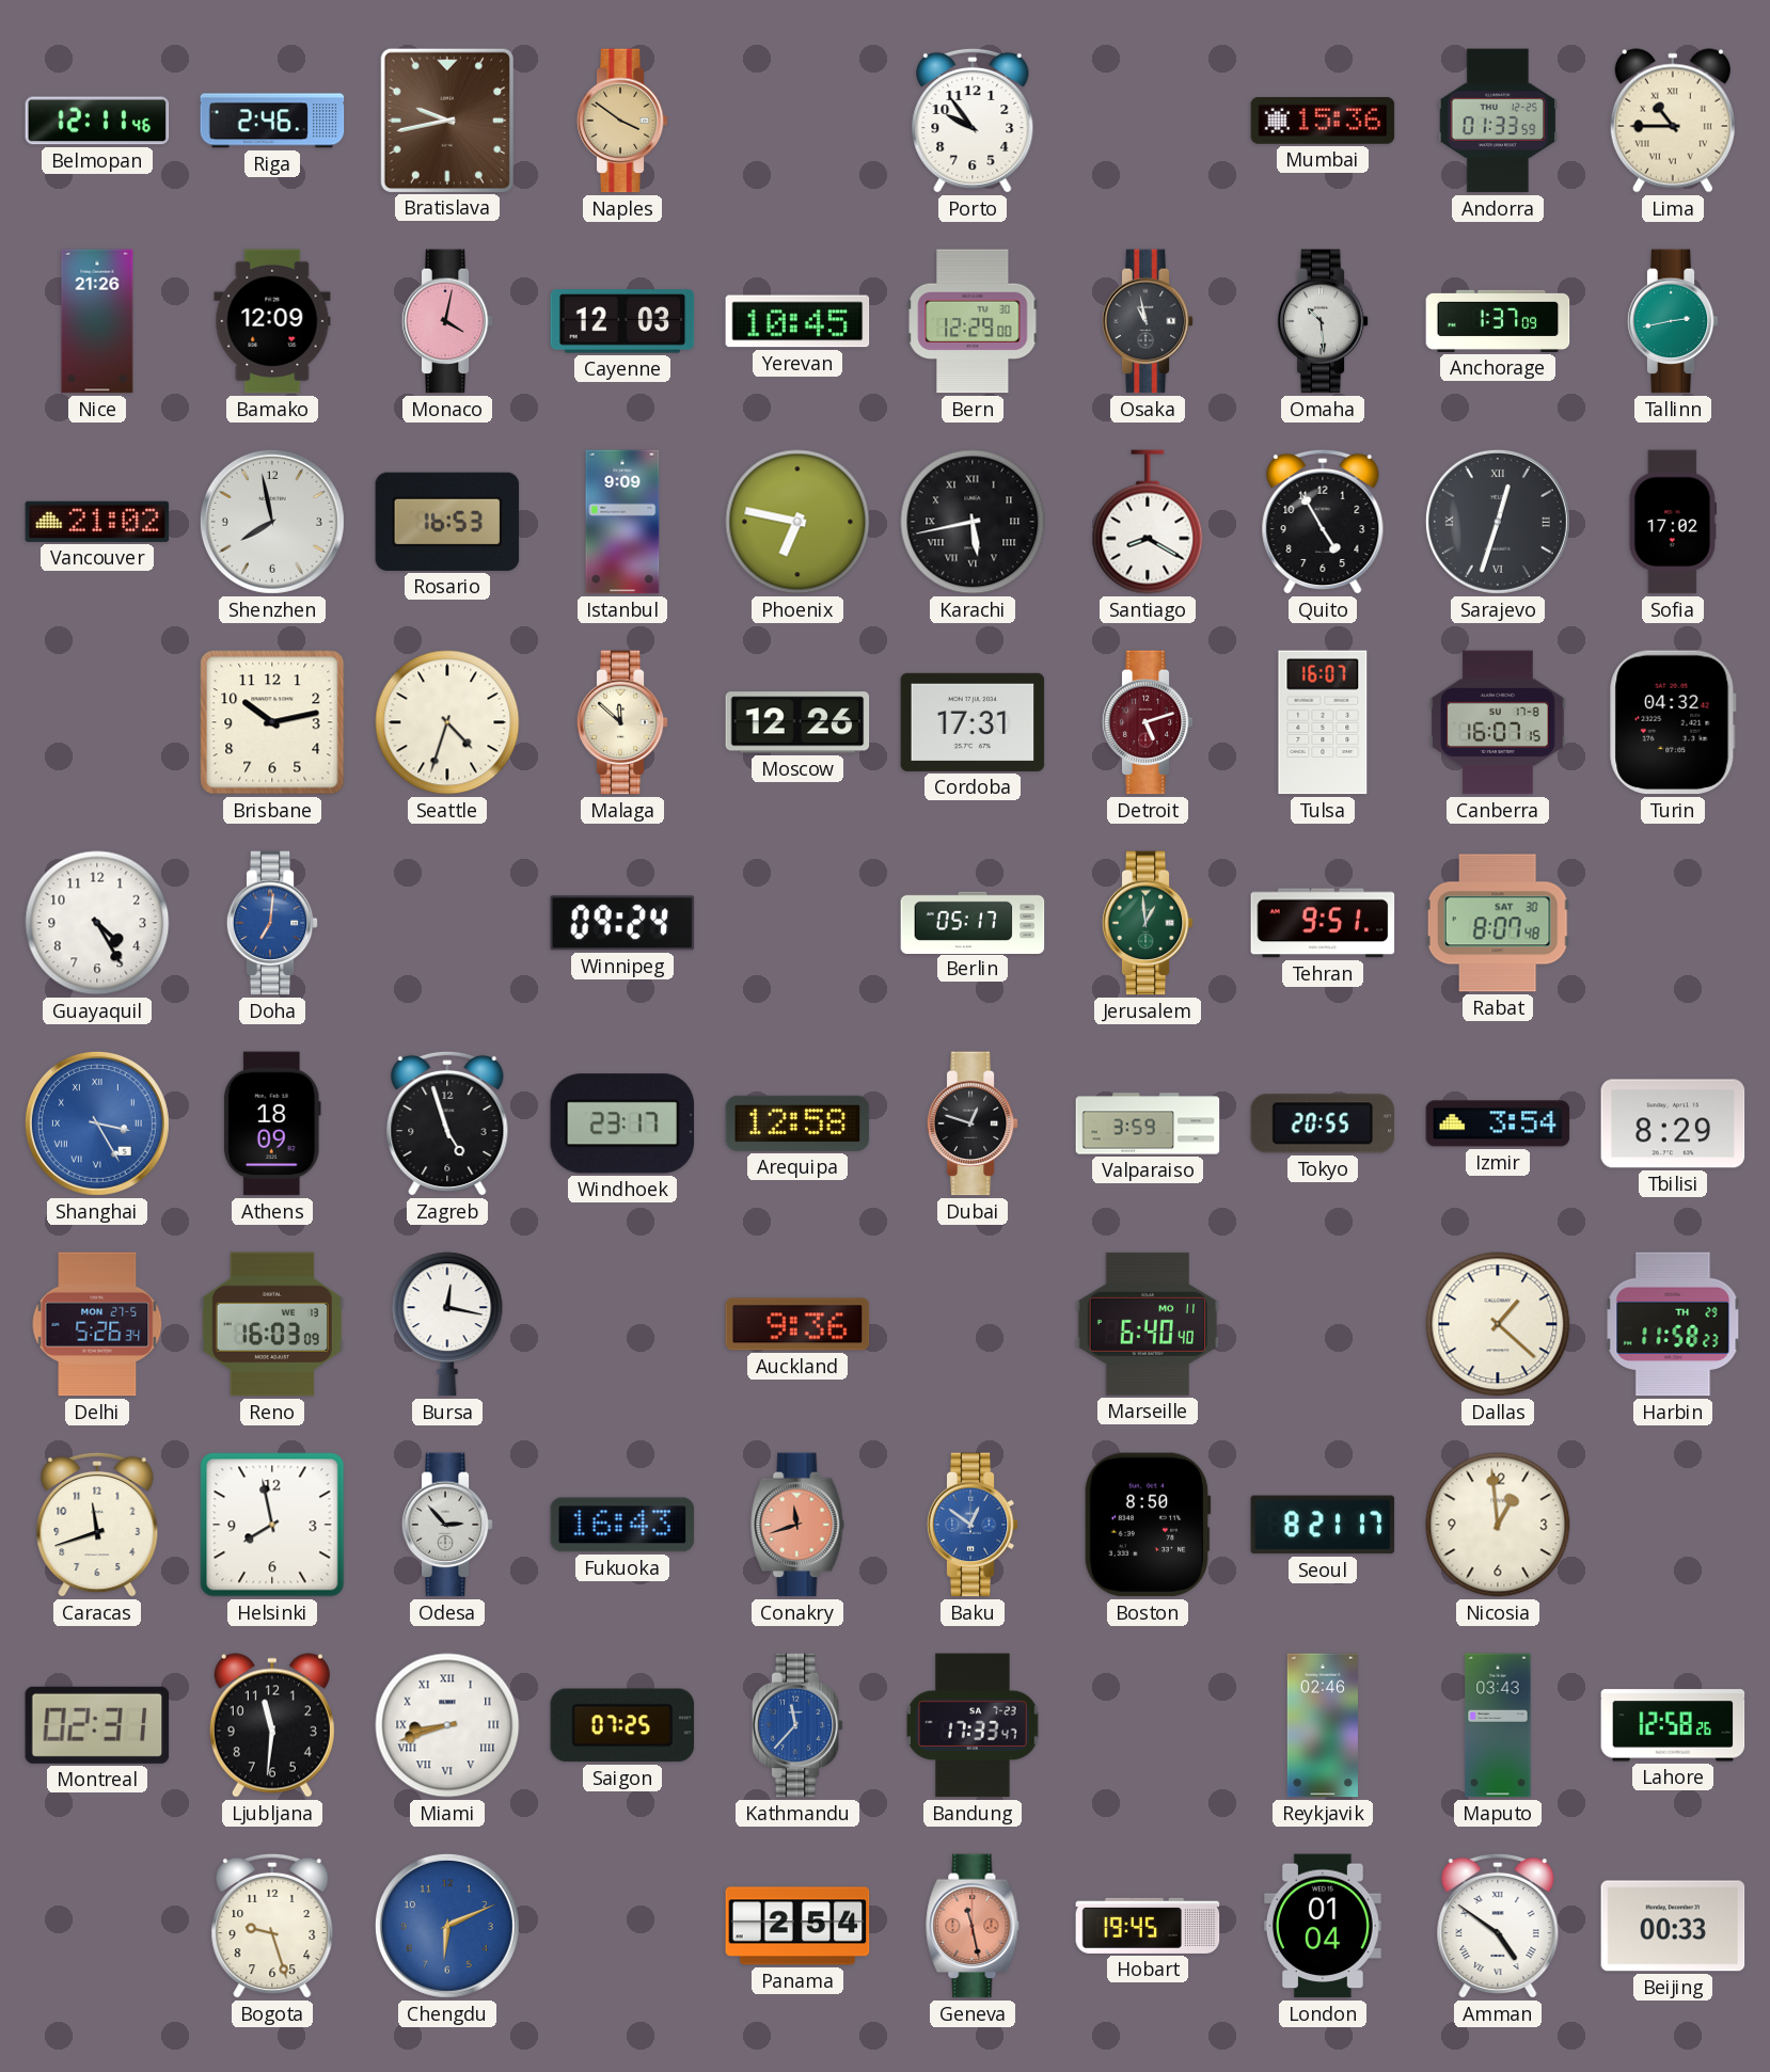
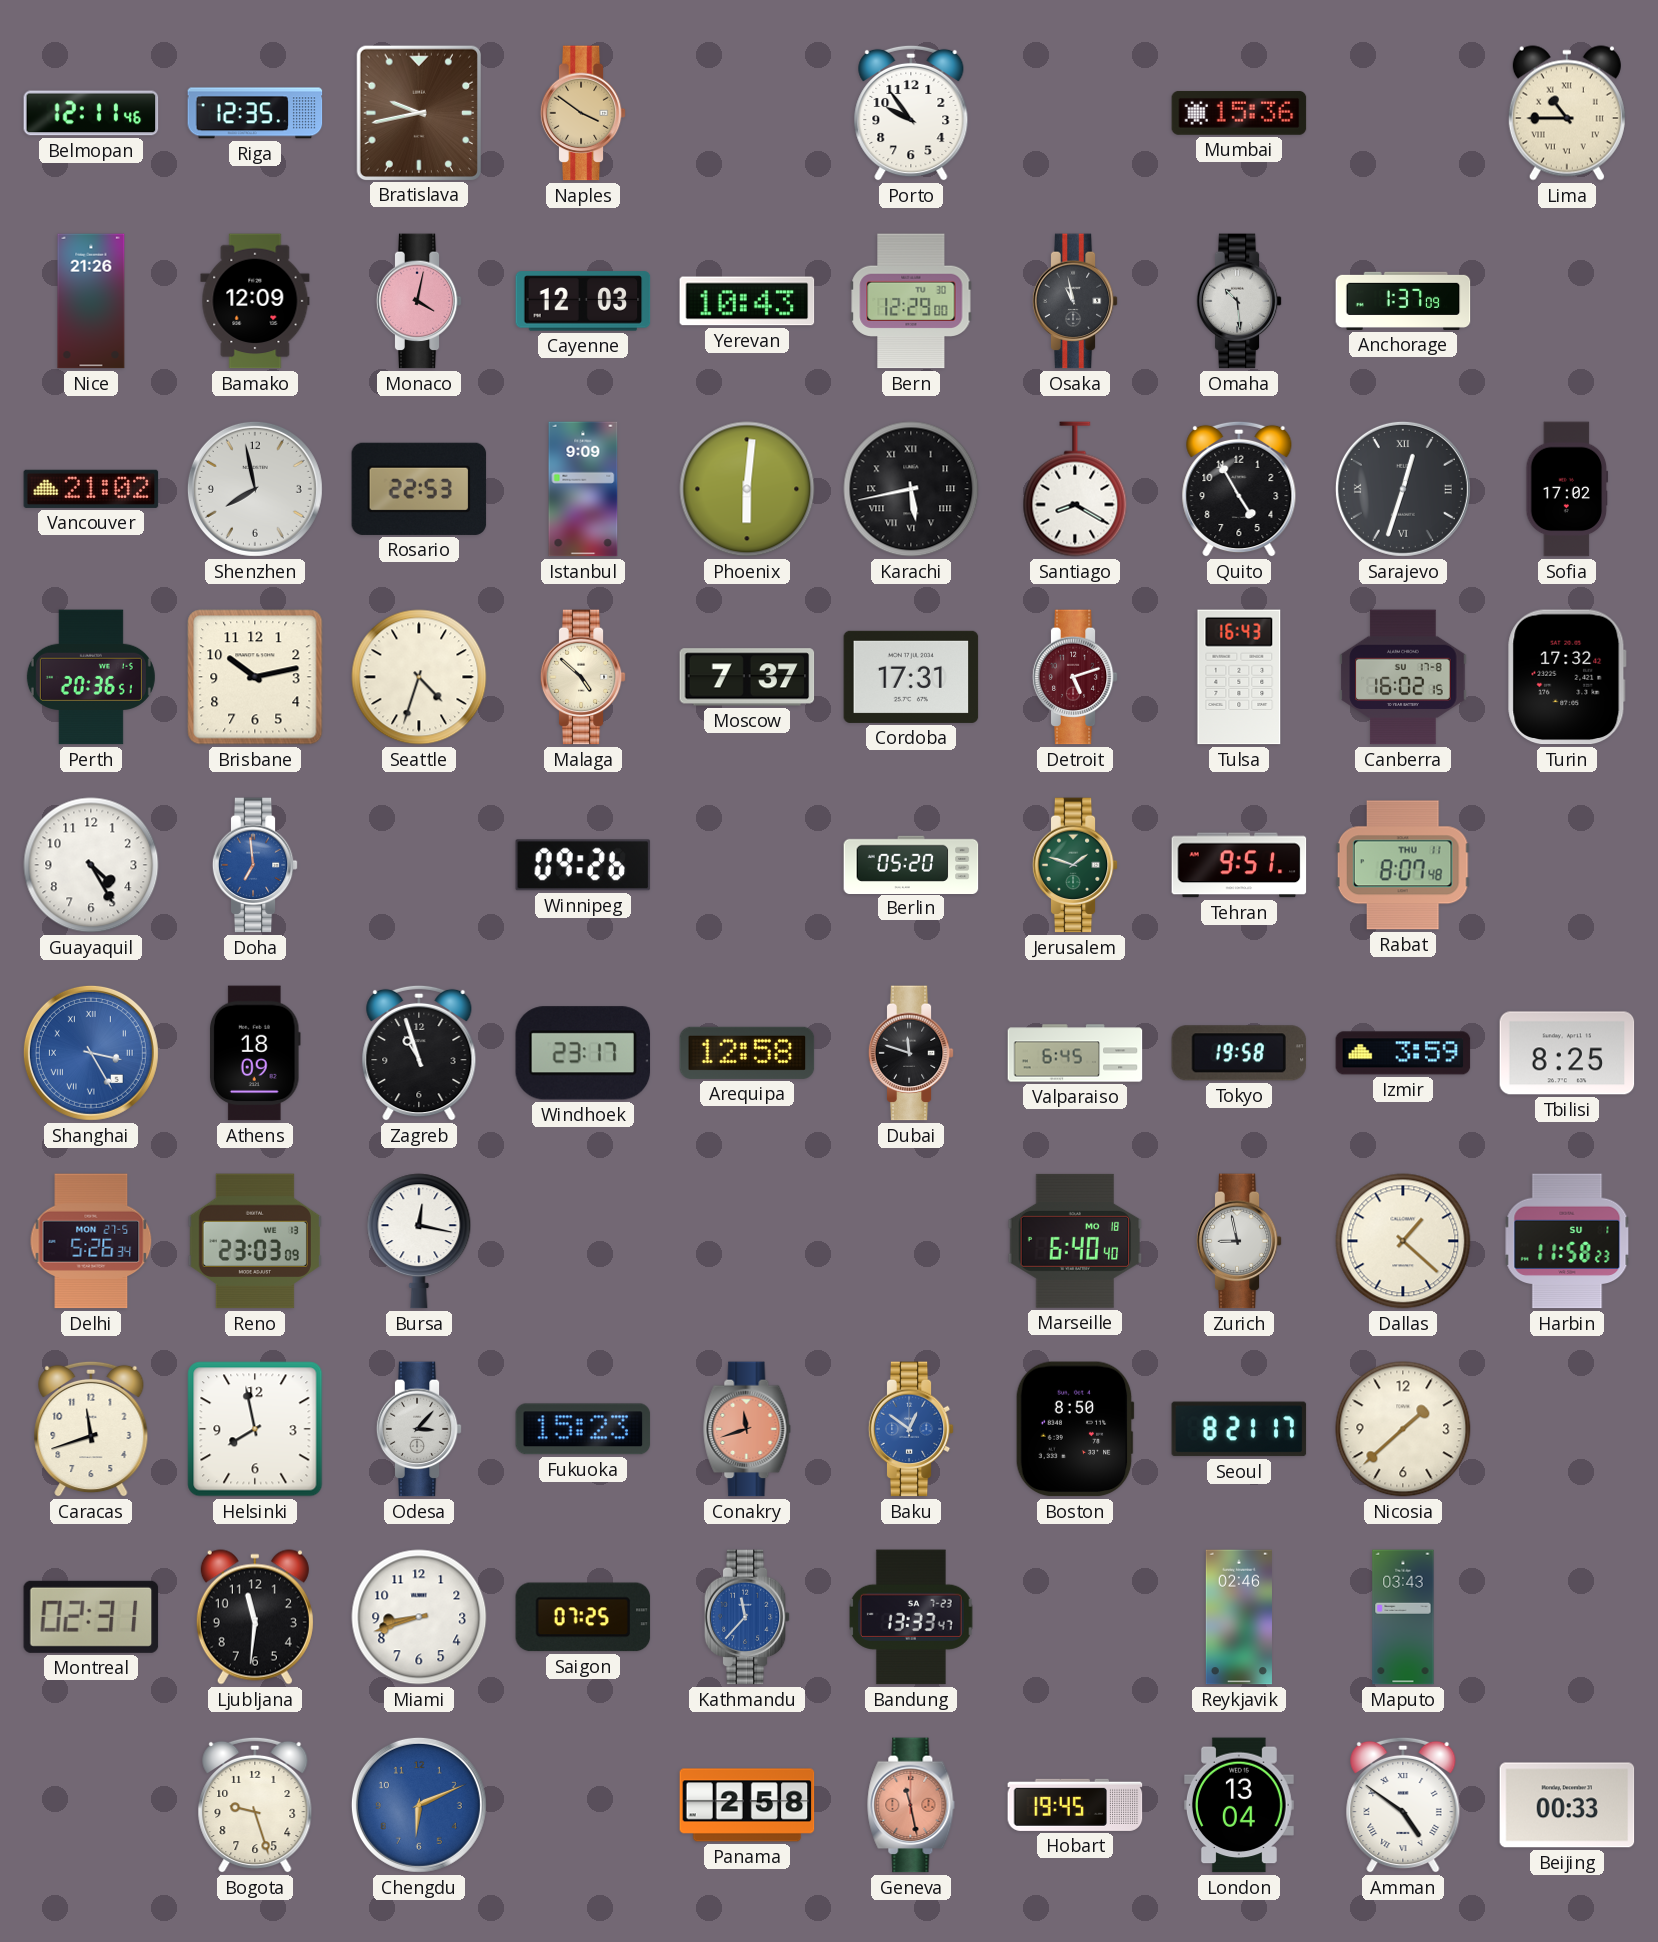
Riga: 2:46 -> 12:35 (255, 113)
Andorra: 01:33 -> none (1498, 121)
Yerevan: 10:45 -> 10:43 (747, 301)
Tallinn: 2:43 -> none (1673, 321)
Rosario: 16:53 -> 22:53 (419, 489)
Phoenix: 6:47 -> 6:01 (747, 489)
Perth: none -> 20:36 (91, 677)
Malaga: 11:52 -> 4:52 (583, 677)
Moscow: 12:26 -> 7:37 (747, 677)
Tulsa: 16:07 -> 16:43 (1239, 677)
Canberra: 16:07 -> 16:02 (1403, 677)
Turin: 04:32 -> 17:32 (1567, 677)
Doha: 7:01 -> 6:59 (255, 865)
Winnipeg: 09:24 -> 09:26 (583, 865)
Berlin: 05:17 -> 05:20 (911, 864)
Jerusalem: 12:59 -> 1:48 (1075, 865)
Rabat date: SAT 30 -> THU 11 (1403, 865)
Zagreb: 4:57 -> 10:57 (419, 1053)
Dubai: 12:48 -> 11:48 (911, 1053)
Valparaiso: 3:59 -> 6:45 (1075, 1053)
Tokyo: 20:55 -> 19:58 (1239, 1053)
Izmir: 3:54 -> 3:59 (1403, 1053)
Tbilisi: 8:29 -> 8:25 (1567, 1053)
Reno: 16:03 -> 23:03 (255, 1241)
Auckland: 9:36 -> none (797, 1324)
Marseille date: MO 11 -> MO 18 (1075, 1241)
Zurich: none -> 8:58 (1239, 1241)
Harbin date: TH 29 -> SU 1 (1567, 1241)
Odesa: 2:53 -> 3:07 (419, 1429)
Fukuoka: 16:43 -> 15:23 (583, 1429)
Nicosia: 12:59 -> 1:38 (1403, 1429)
Miami numerals: Roman -> Arabic (419, 1617)
Bandung: 17:33 -> 13:33 (912, 1617)
Lahore: 12:58 -> none (1673, 1725)
Panama: 2:54 -> 2:58 (747, 1805)
London: 01:04 -> 13:04 (1239, 1805)
